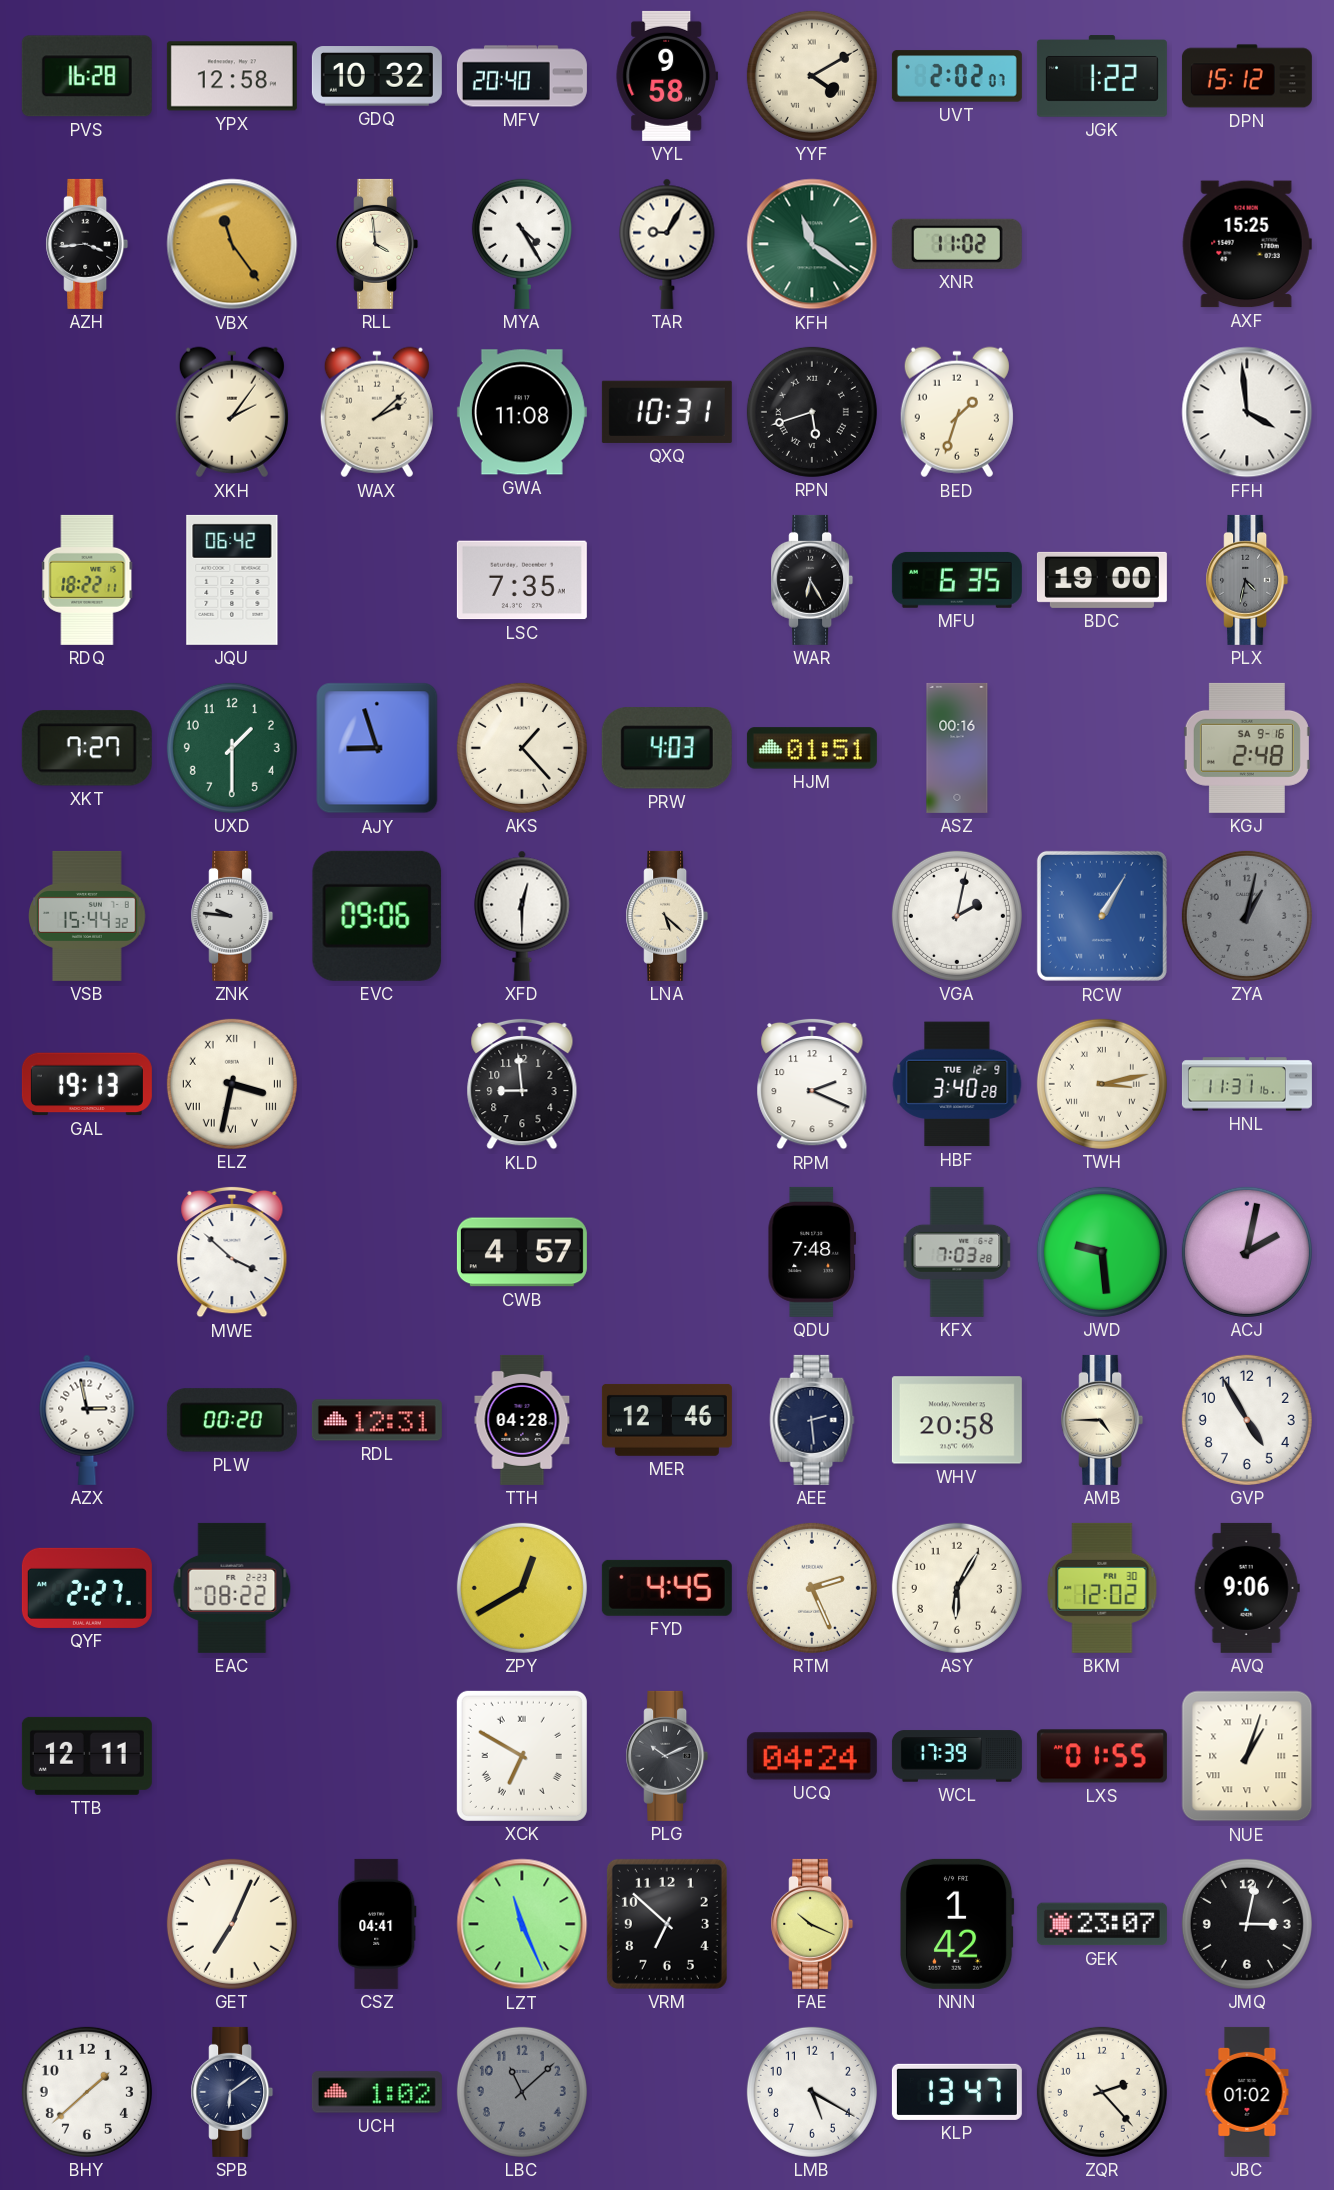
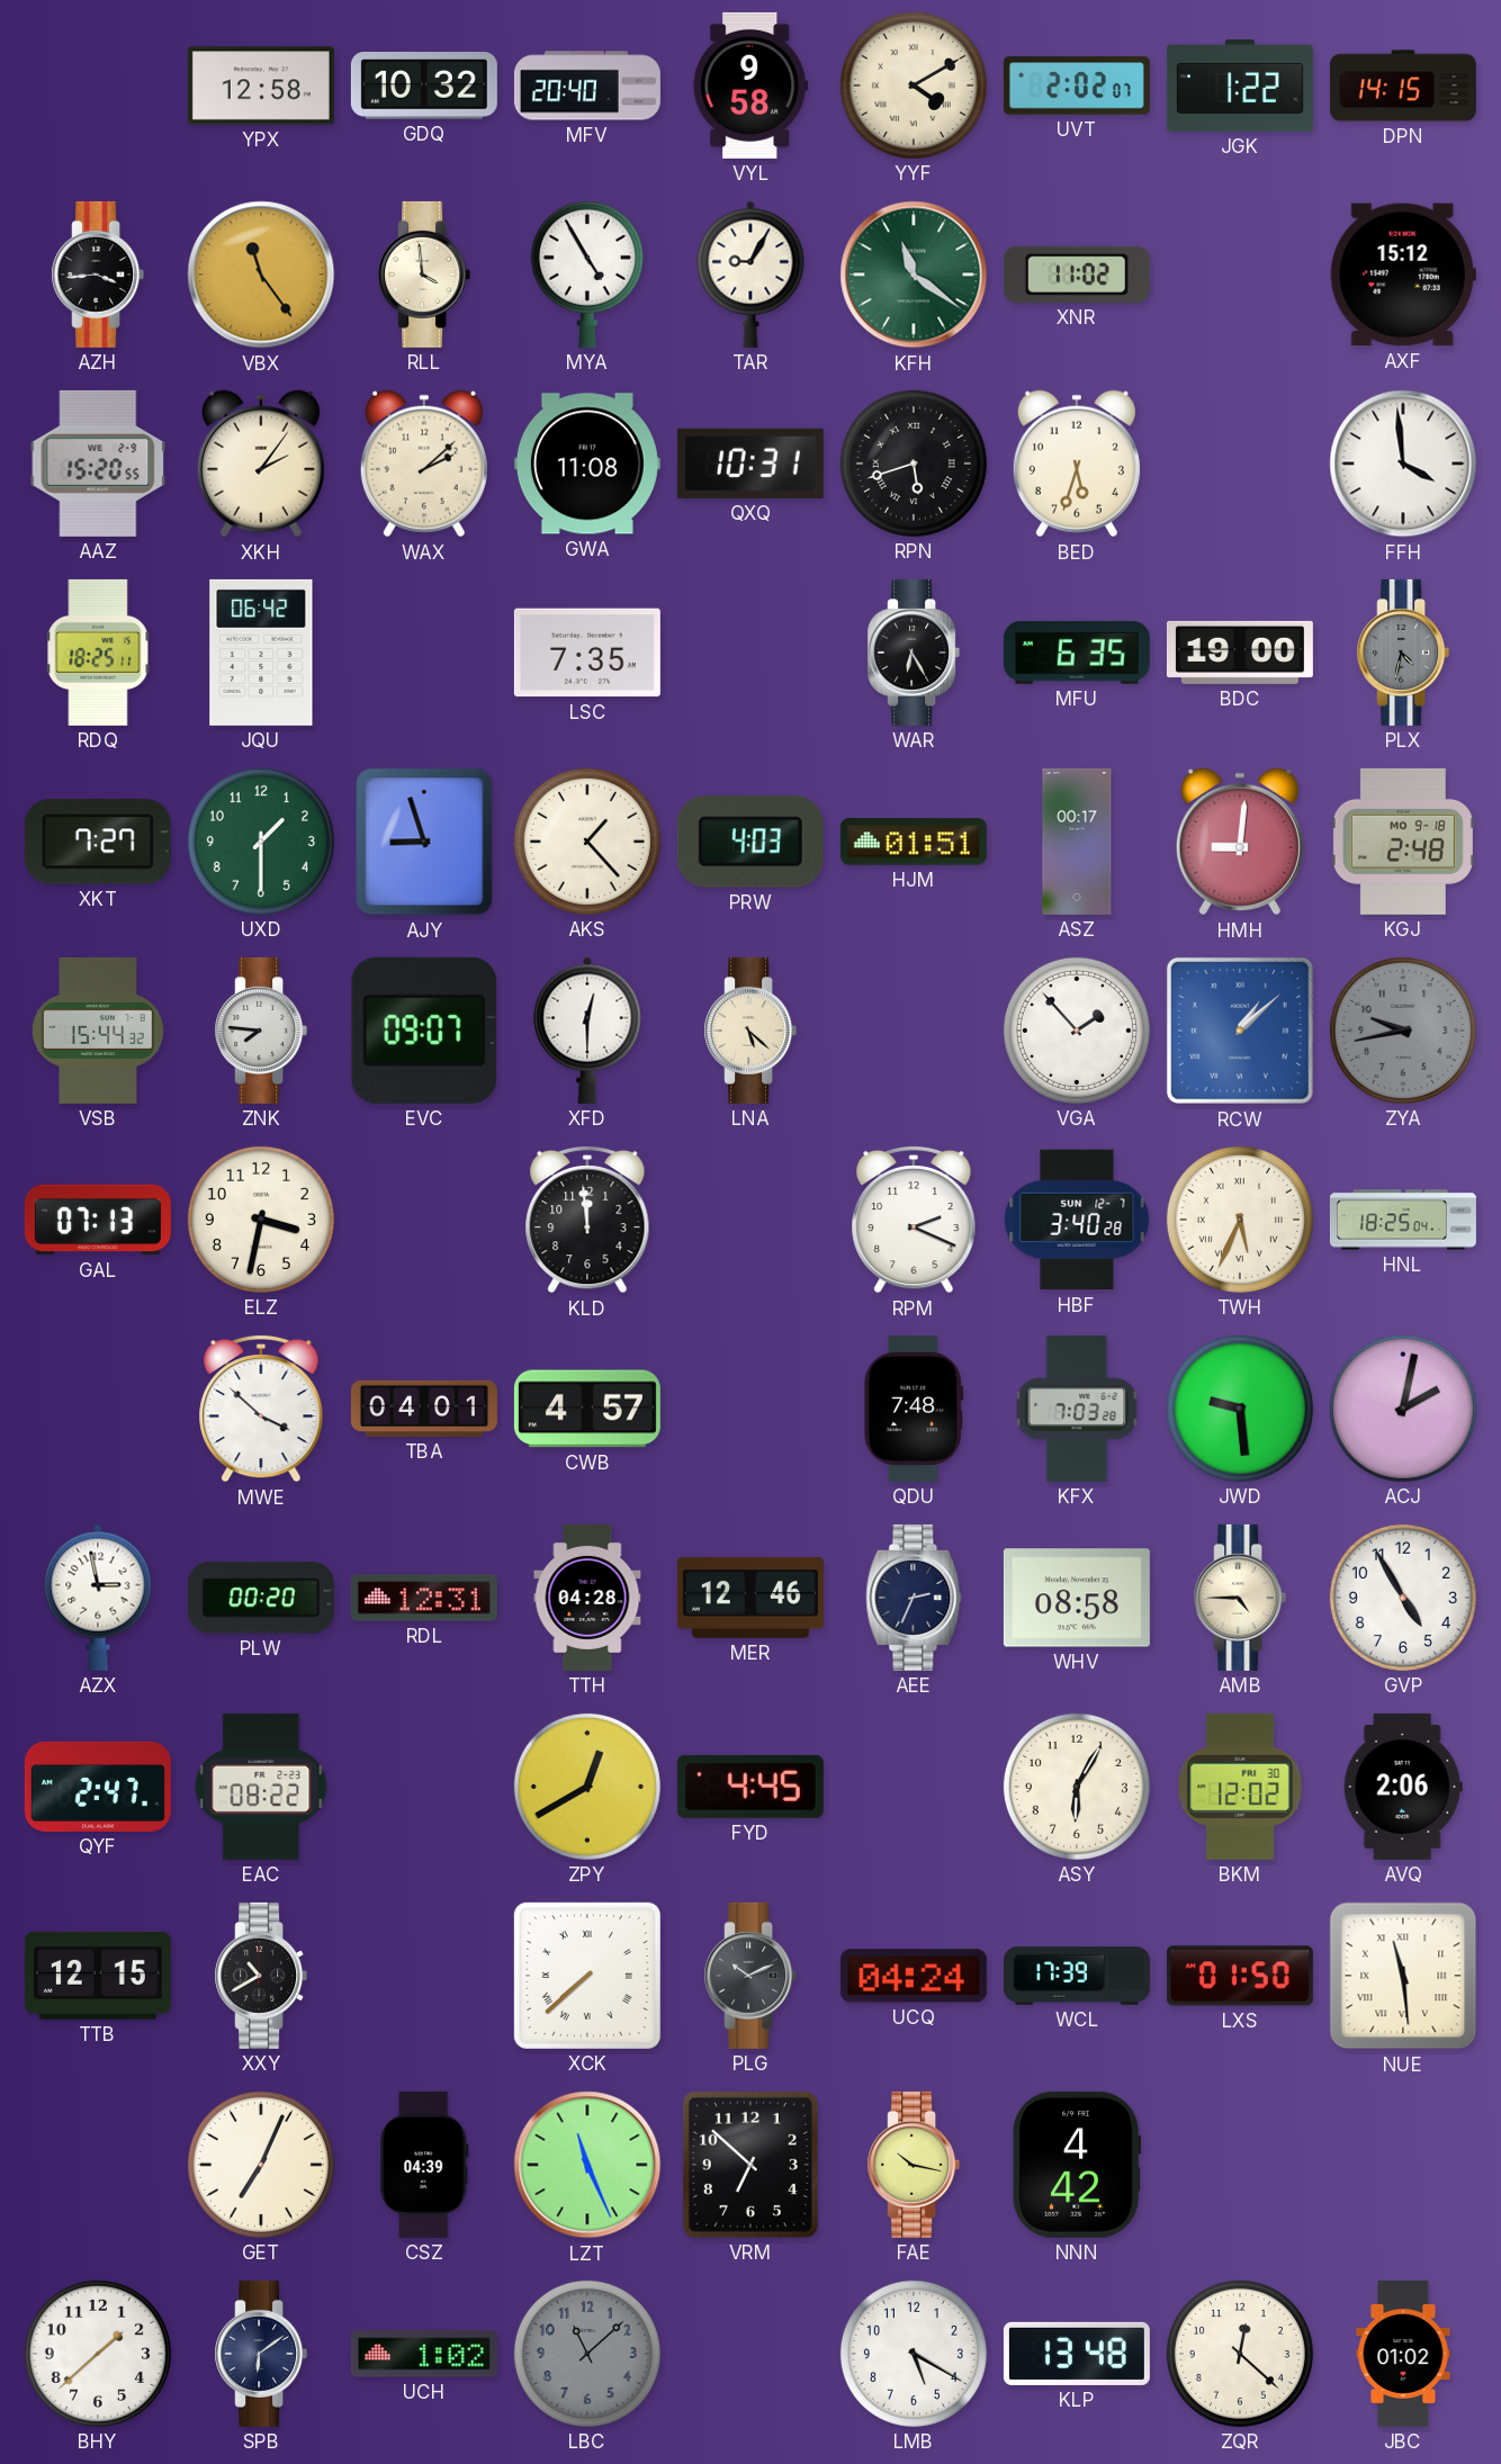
PVS: 16:28 -> none (87, 76)
DPN: 15:12 -> 14:15 (1403, 86)
MYA: 4:25 -> 4:55 (587, 275)
AXF: 15:25 -> 15:12 (1403, 275)
AAZ: none -> 15:20 (98, 464)
BED: 1:33 -> 5:33 (1077, 464)
RDQ: 18:22 -> 18:25 (98, 653)
ASZ: 00:16 -> 00:17 (1077, 842)
HMH: none -> 9:01 (1240, 842)
KGJ date: SA 9-16 -> MO 9-18 (1403, 842)
ZNK: 9:46 -> 7:46 (261, 1031)
EVC: 09:06 -> 09:07 (424, 1031)
VGA: 2:02 -> 1:53 (1077, 1031)
RCW: 1:05 -> 1:08 (1240, 1031)
ZYA: 1:02 -> 9:43 (1403, 1031)
GAL: 19:13 -> 07:13 (98, 1220)
ELZ numerals: Roman -> Arabic (261, 1220)
KLD: 8:59 -> 11:59 (587, 1220)
HBF date: TUE 12-9 -> SUN 12-7 (1077, 1220)
TWH: 3:13 -> 5:34 (1240, 1220)
HNL: 11:31 -> 18:25 (1403, 1220)
TBA: none -> 04:01 (424, 1409)
AEE: 2:29 -> 2:34 (914, 1598)
WHV: 20:58 -> 08:58 (1077, 1598)
QYF: 2:27 -> 2:47 (98, 1787)
RTM: 2:26 -> none (812, 1588)
AVQ: 9:06 -> 2:06 (1403, 1787)
TTB: 12:11 -> 12:15 (98, 1976)
XXY: none -> 10:40 (261, 1976)
XCK: 6:50 -> 7:38 (587, 1976)
LXS: 01:55 -> 01:50 (1240, 1976)
NUE: 1:03 -> 11:29 (1403, 1976)
CSZ: 04:41 -> 04:39 (424, 2165)
FAE: 10:19 -> 10:17 (914, 2165)
NNN: 1:42 -> 4:42 (1078, 2165)
GEK: 23:07 -> none (1102, 1924)
JMQ: 3:02 -> none (1247, 1924)
KLP: 13:47 -> 13:48 (1077, 2354)
ZQR: 2:23 -> 12:22 (1240, 2354)
